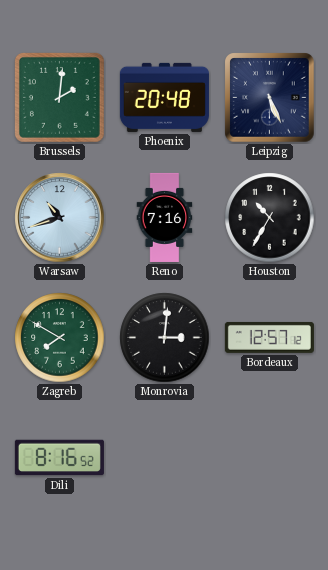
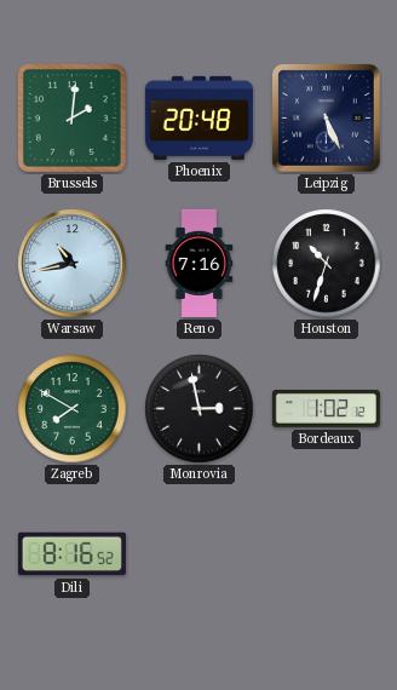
Warsaw: 10:42 -> 10:43 (73, 264)
Houston: 10:35 -> 10:33 (327, 264)
Monrovia: 3:01 -> 2:58 (200, 409)
Bordeaux: 12:57 -> 1:02 (326, 408)
